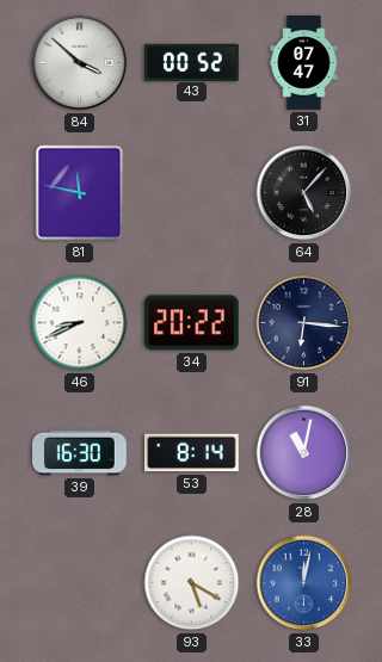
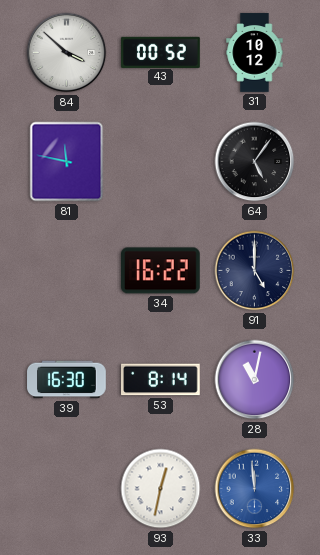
31: 07:47 -> 10:12 (255, 53)
64: 5:07 -> 5:06 (255, 162)
46: 8:41 -> none (80, 323)
34: 20:22 -> 16:22 (160, 271)
91: 6:16 -> 5:00 (255, 271)
93: 5:20 -> 12:32 (161, 489)
33: 12:02 -> 11:59 (255, 489)
